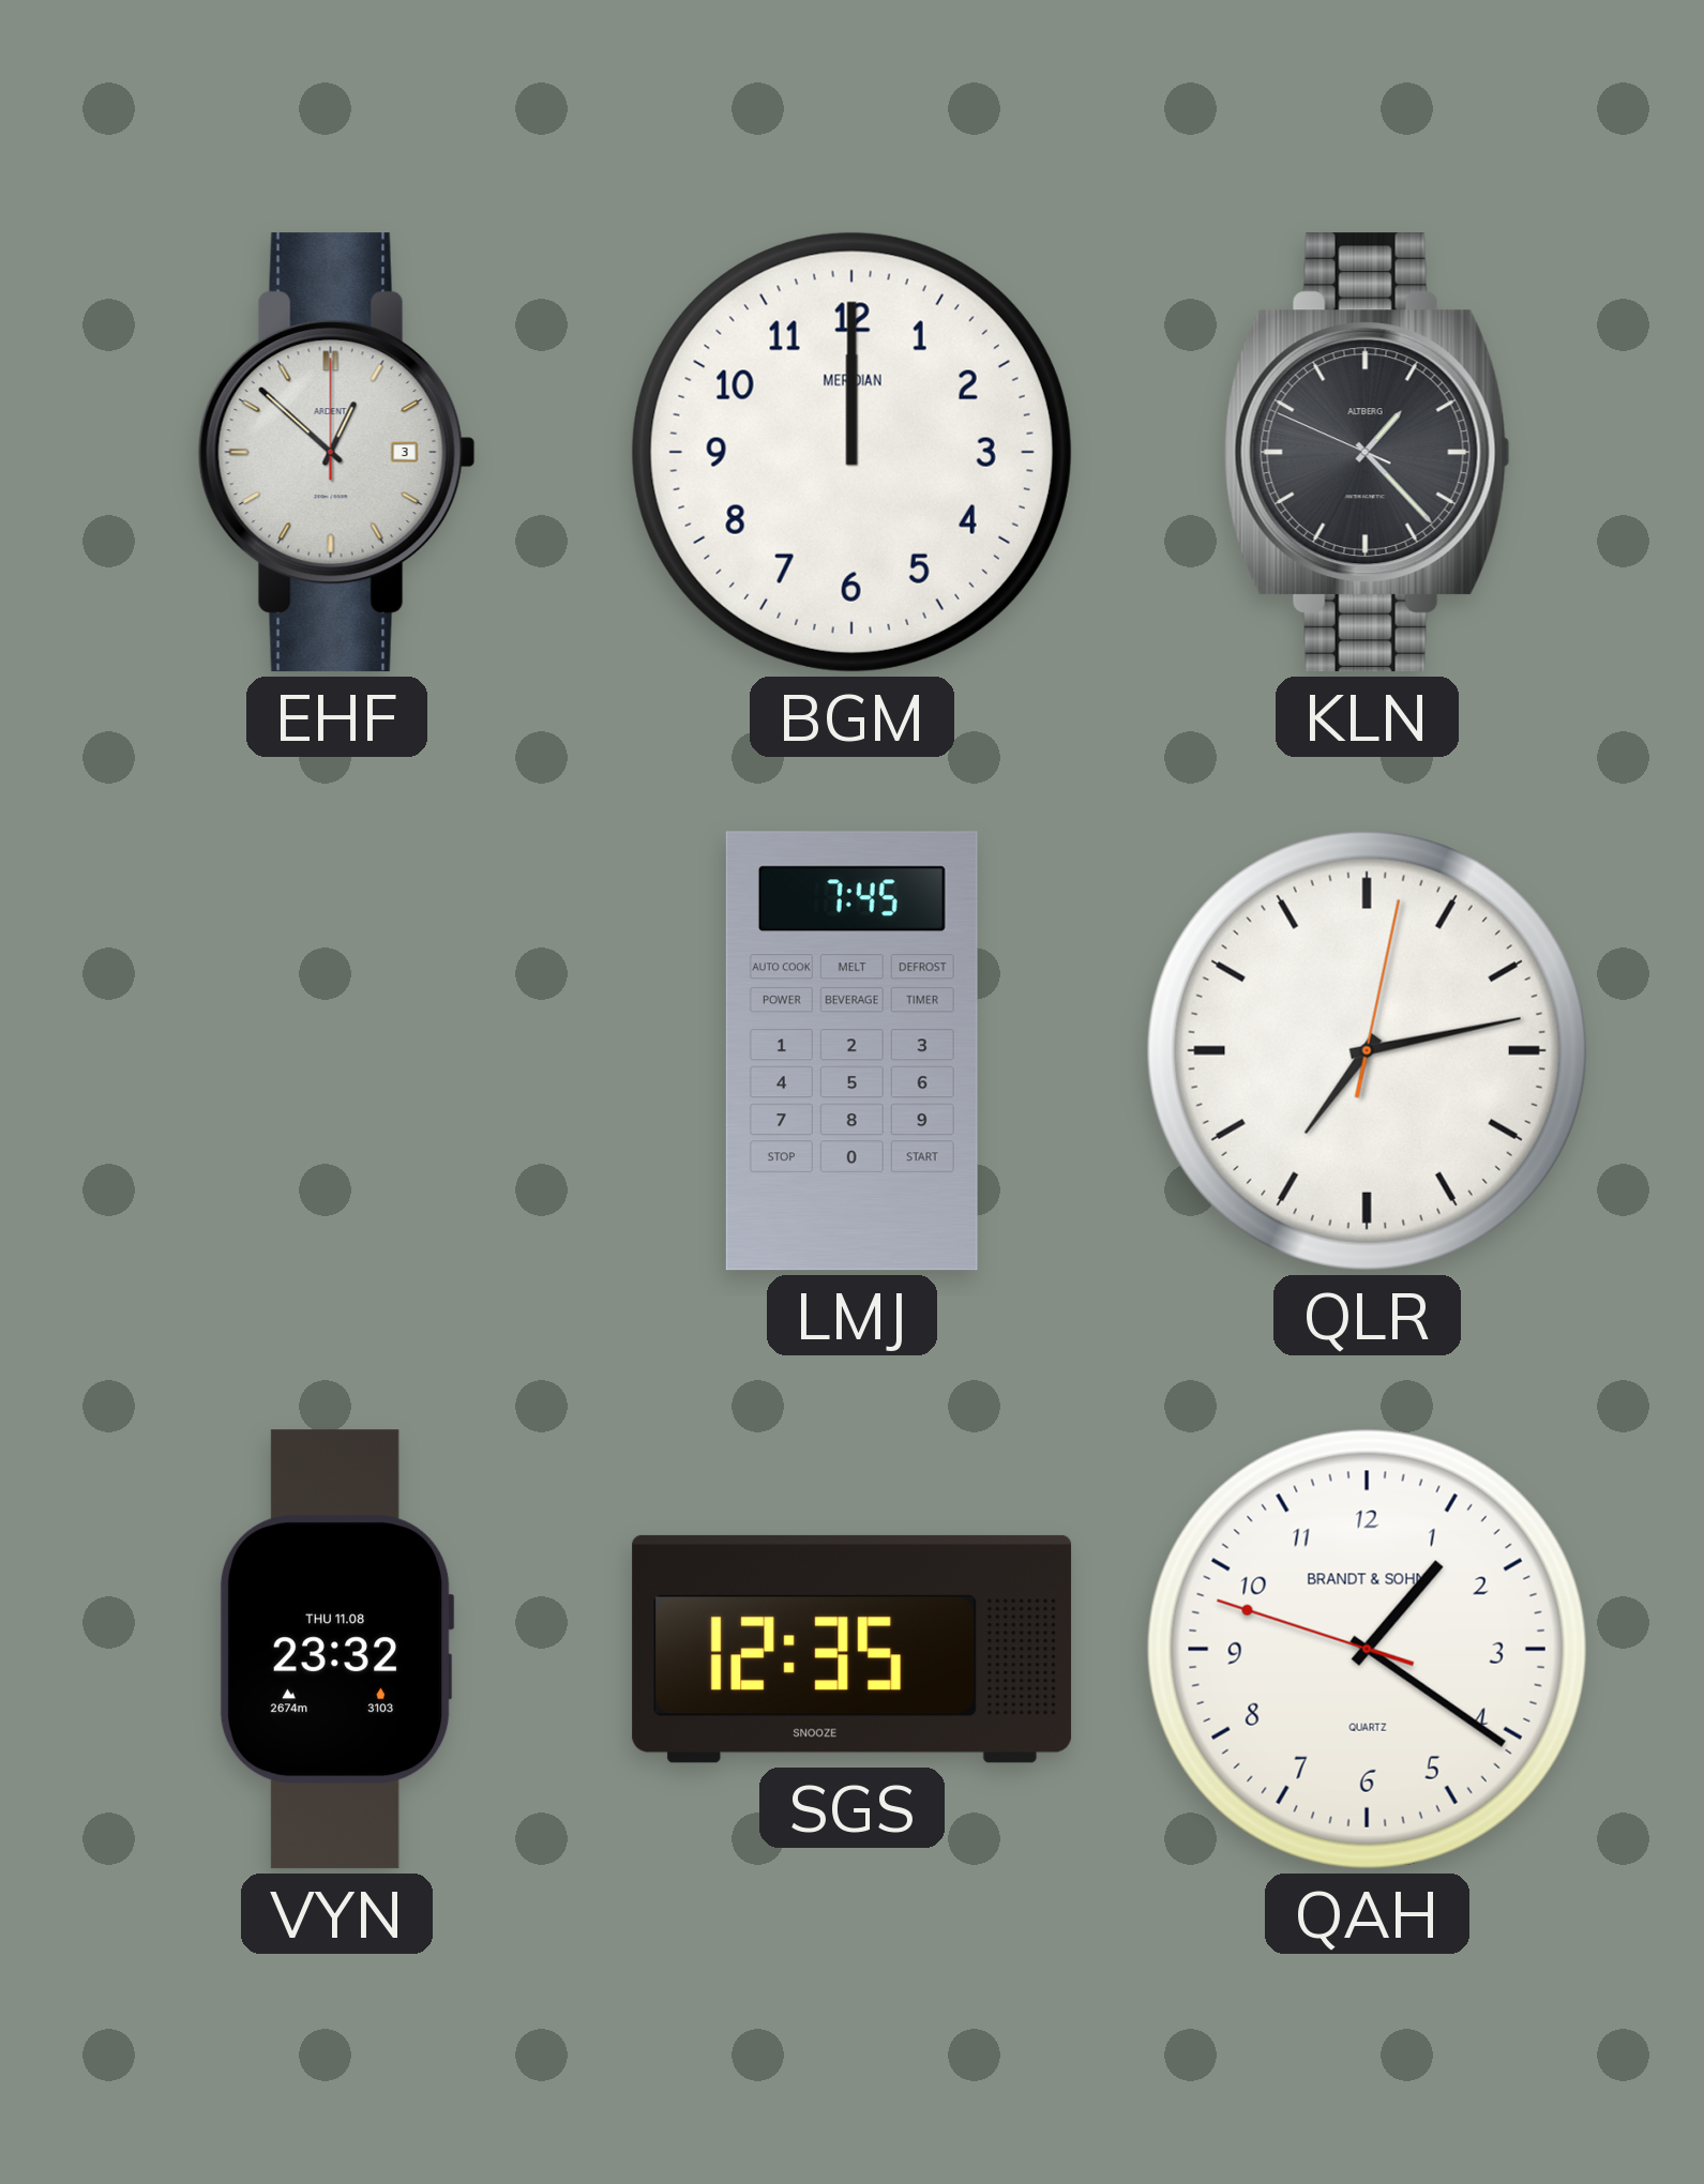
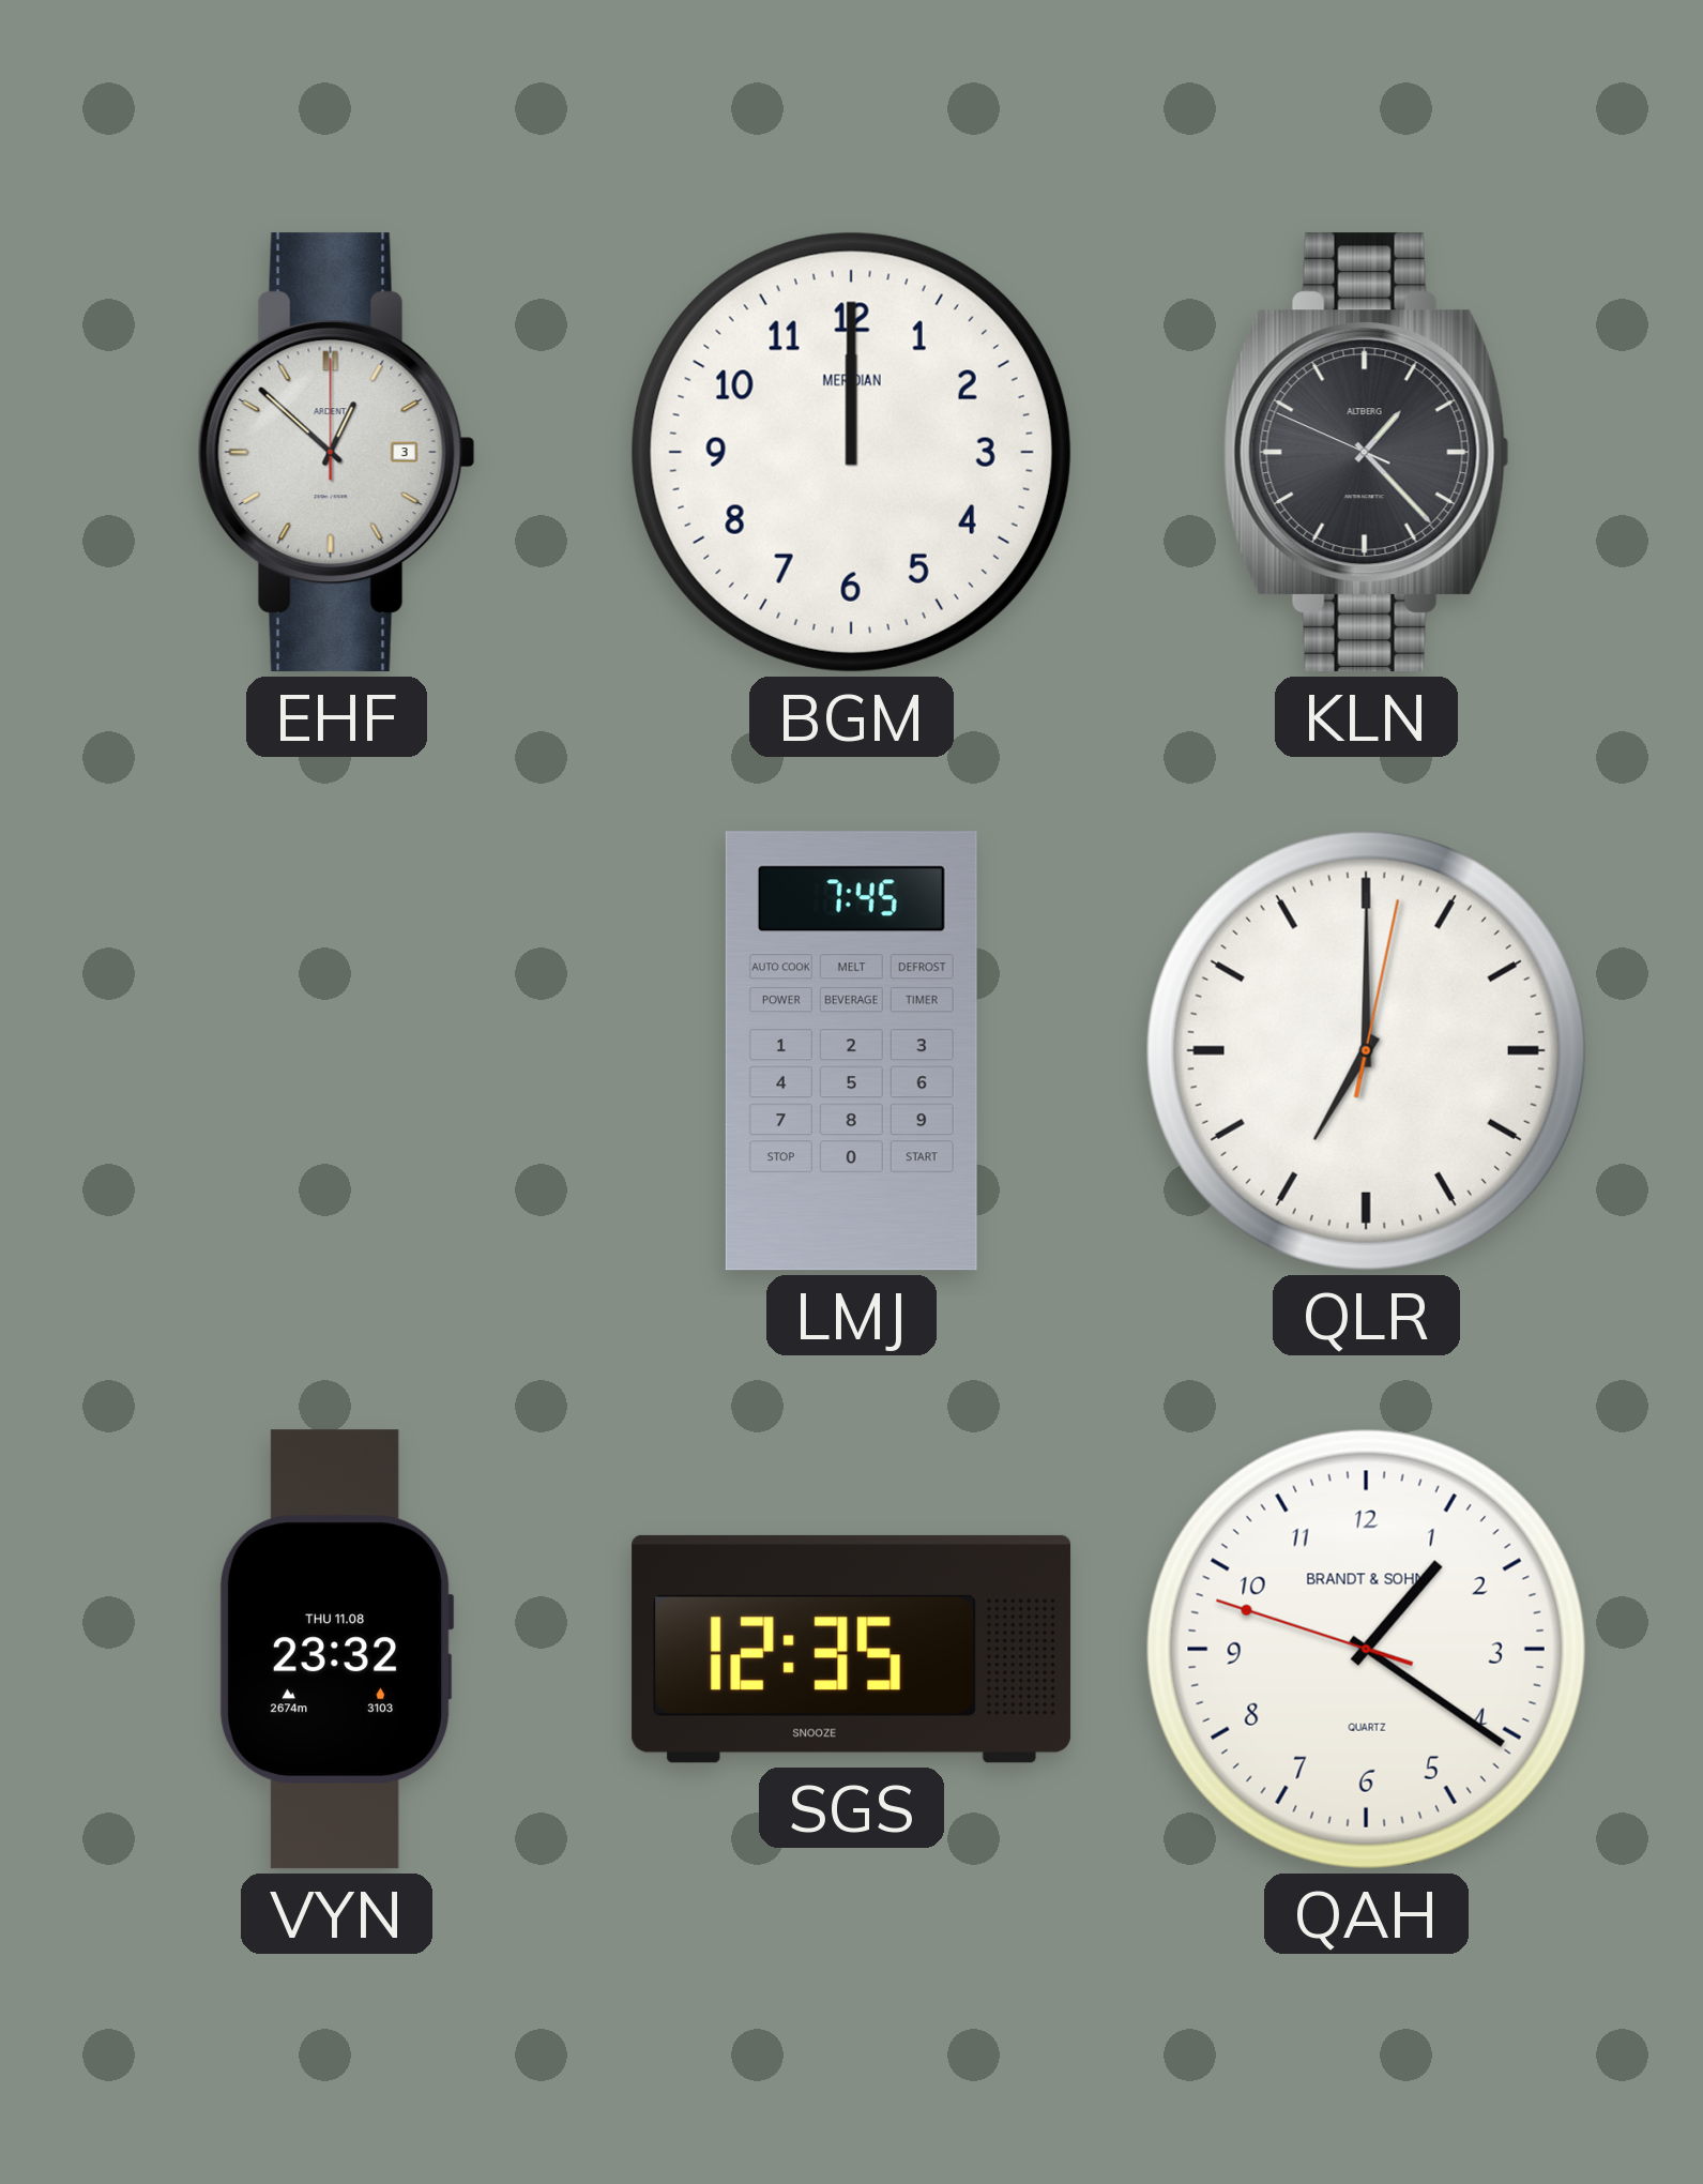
QLR: 7:13 -> 7:00 (1366, 1050)
